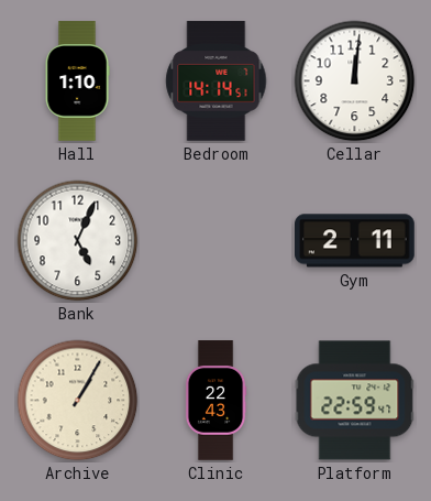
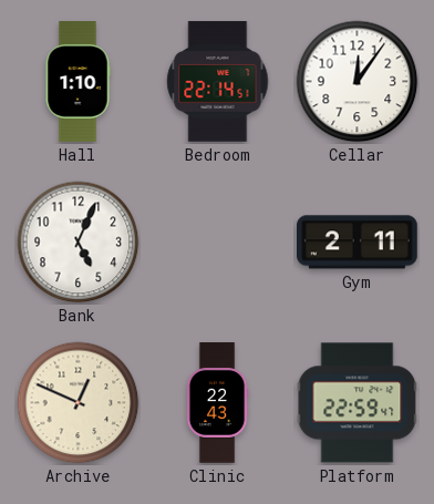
Bedroom: 14:14 -> 22:14 (218, 82)
Cellar: 12:01 -> 12:06 (358, 82)
Archive: 1:05 -> 12:49 (79, 403)
